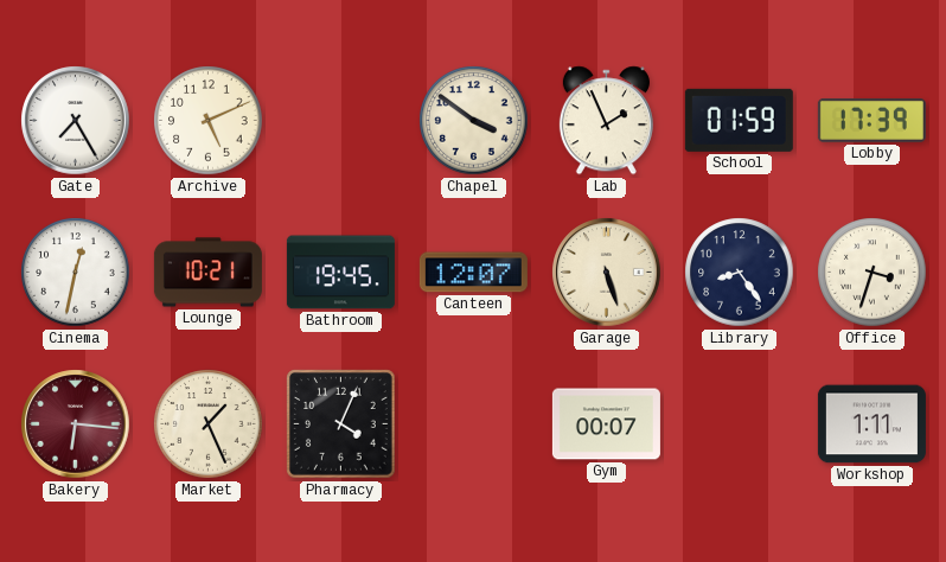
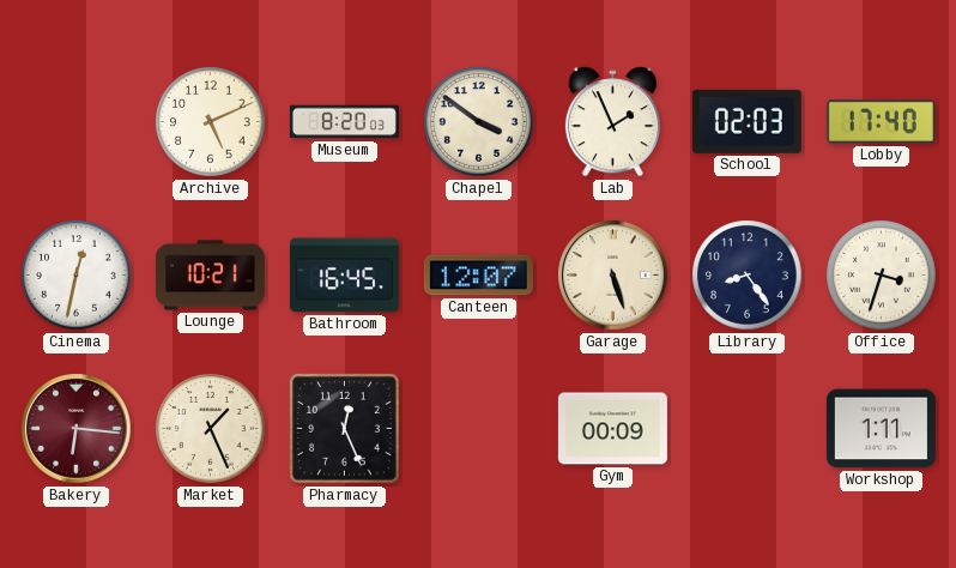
Gate: 7:25 -> none (76, 121)
Museum: none -> 8:20 (344, 122)
School: 01:59 -> 02:03 (746, 121)
Lobby: 17:39 -> 17:40 (881, 122)
Bathroom: 19:45 -> 16:45 (344, 276)
Pharmacy: 4:04 -> 12:26 (345, 429)
Gym: 00:07 -> 00:09 (612, 429)
